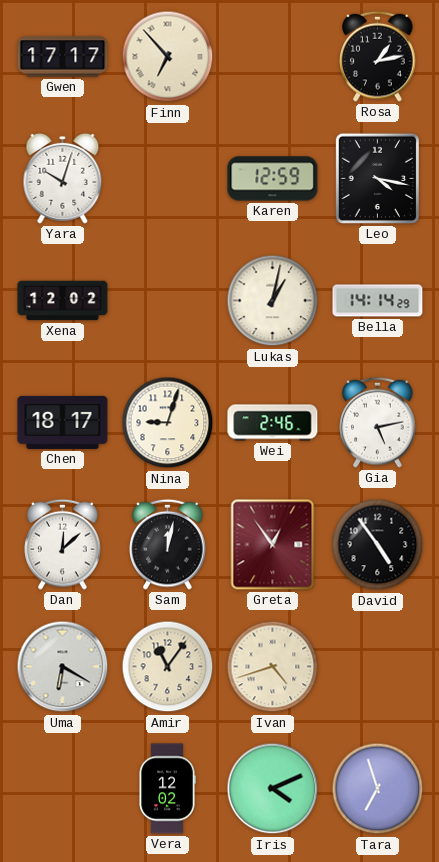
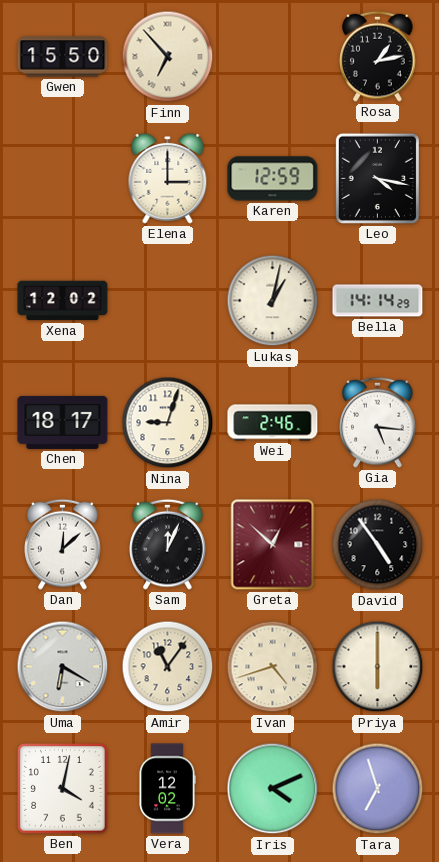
Gwen: 17:17 -> 15:50 (63, 57)
Yara: 10:03 -> none (63, 178)
Elena: none -> 3:00 (168, 178)
Gia: 5:13 -> 5:16 (378, 422)
Sam: 12:02 -> 12:04 (168, 544)
Greta: 12:54 -> 12:52 (273, 545)
Priya: none -> 6:00 (378, 667)
Ben: none -> 4:02 (63, 789)
